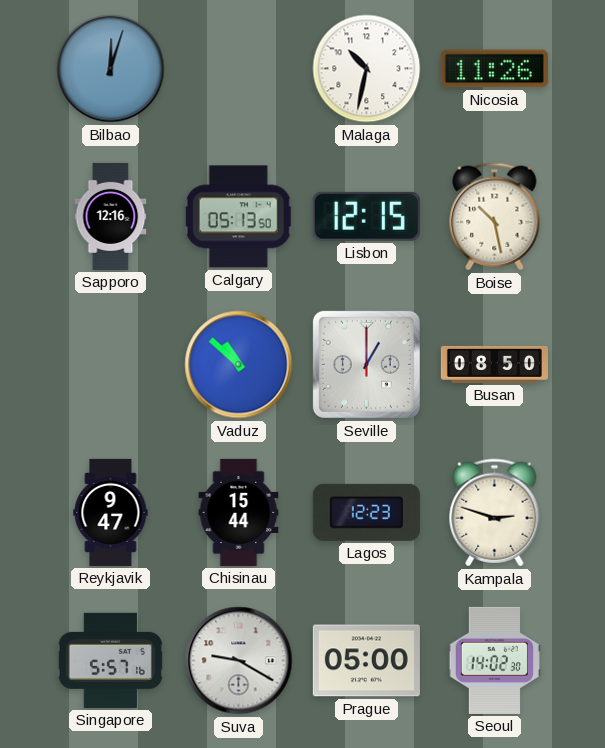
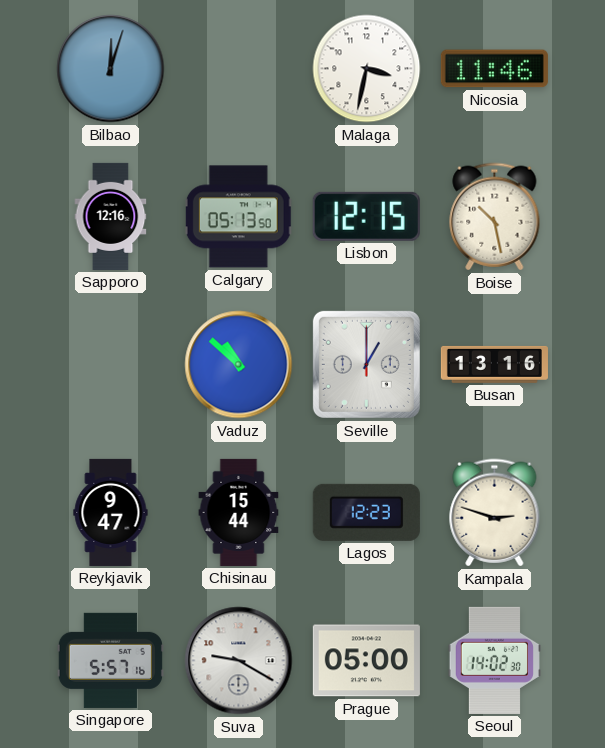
Malaga: 10:32 -> 3:32 (367, 69)
Nicosia: 11:26 -> 11:46 (494, 69)
Busan: 08:50 -> 13:16 (494, 364)
